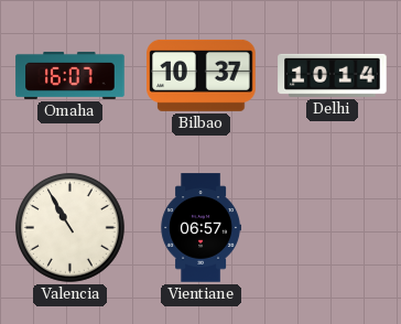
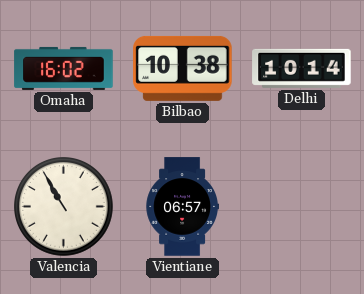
Omaha: 16:07 -> 16:02 (64, 68)
Bilbao: 10:37 -> 10:38 (183, 68)
